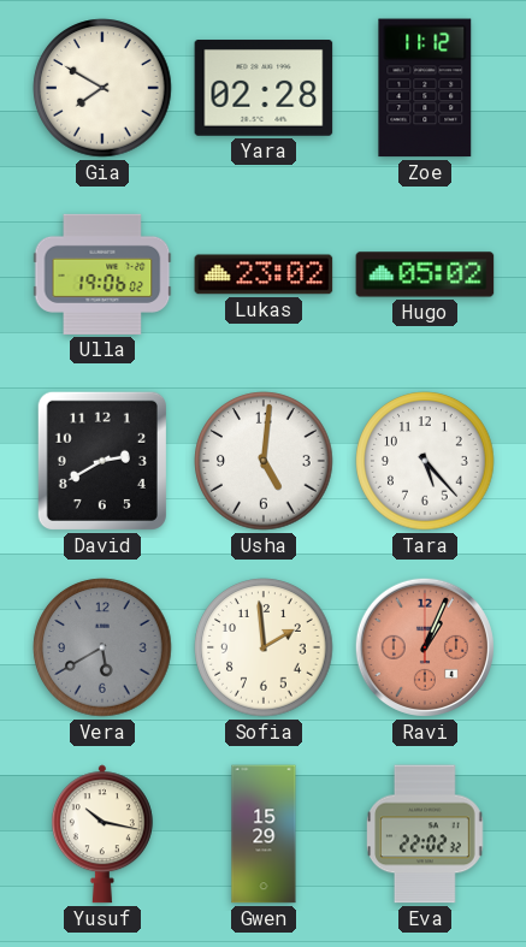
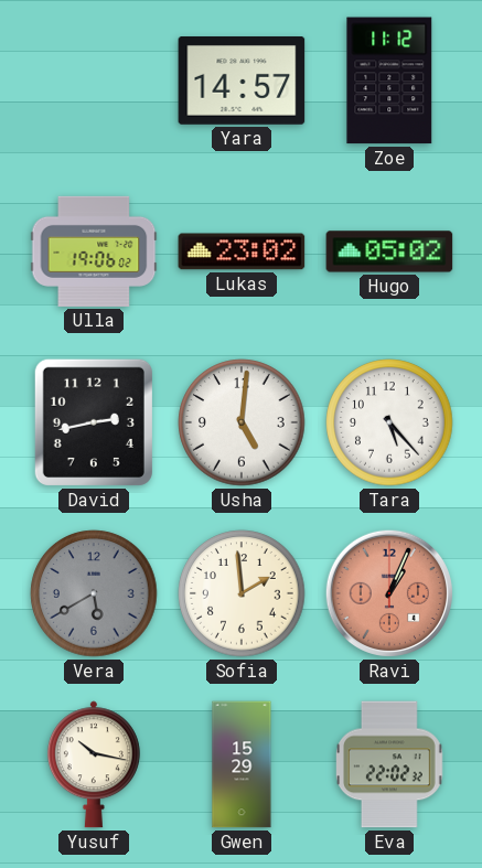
Gia: 7:50 -> none (102, 88)
Yara: 02:28 -> 14:57 (242, 82)
David: 2:40 -> 2:43 (94, 422)
